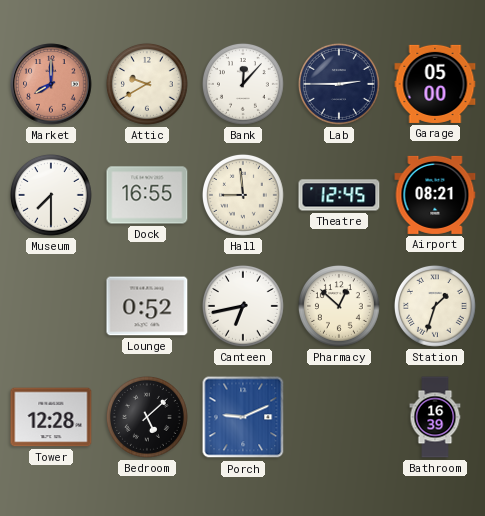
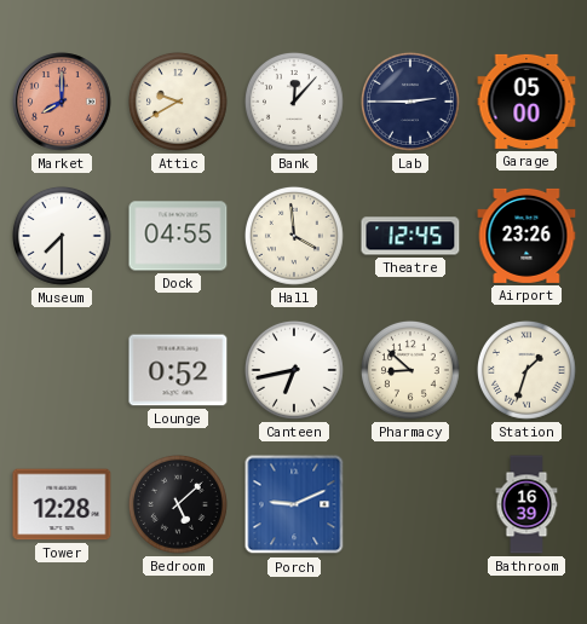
Dock: 16:55 -> 04:55 (178, 236)
Hall: 8:59 -> 3:59 (294, 236)
Airport: 08:21 -> 23:26 (526, 236)
Pharmacy: 12:52 -> 8:52 (410, 370)
